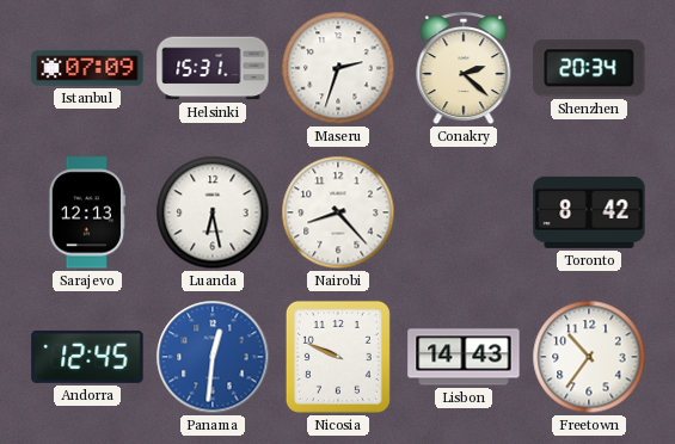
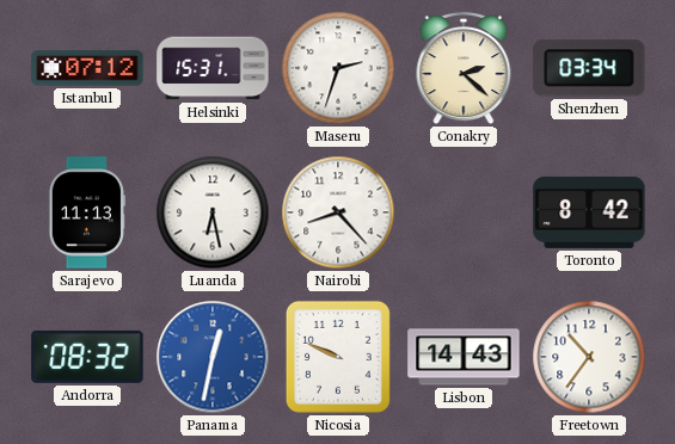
Istanbul: 07:09 -> 07:12 (87, 68)
Shenzhen: 20:34 -> 03:34 (589, 68)
Sarajevo: 12:13 -> 11:13 (87, 212)
Andorra: 12:45 -> 08:32 (87, 357)
Panama: 12:31 -> 12:32 (213, 357)
